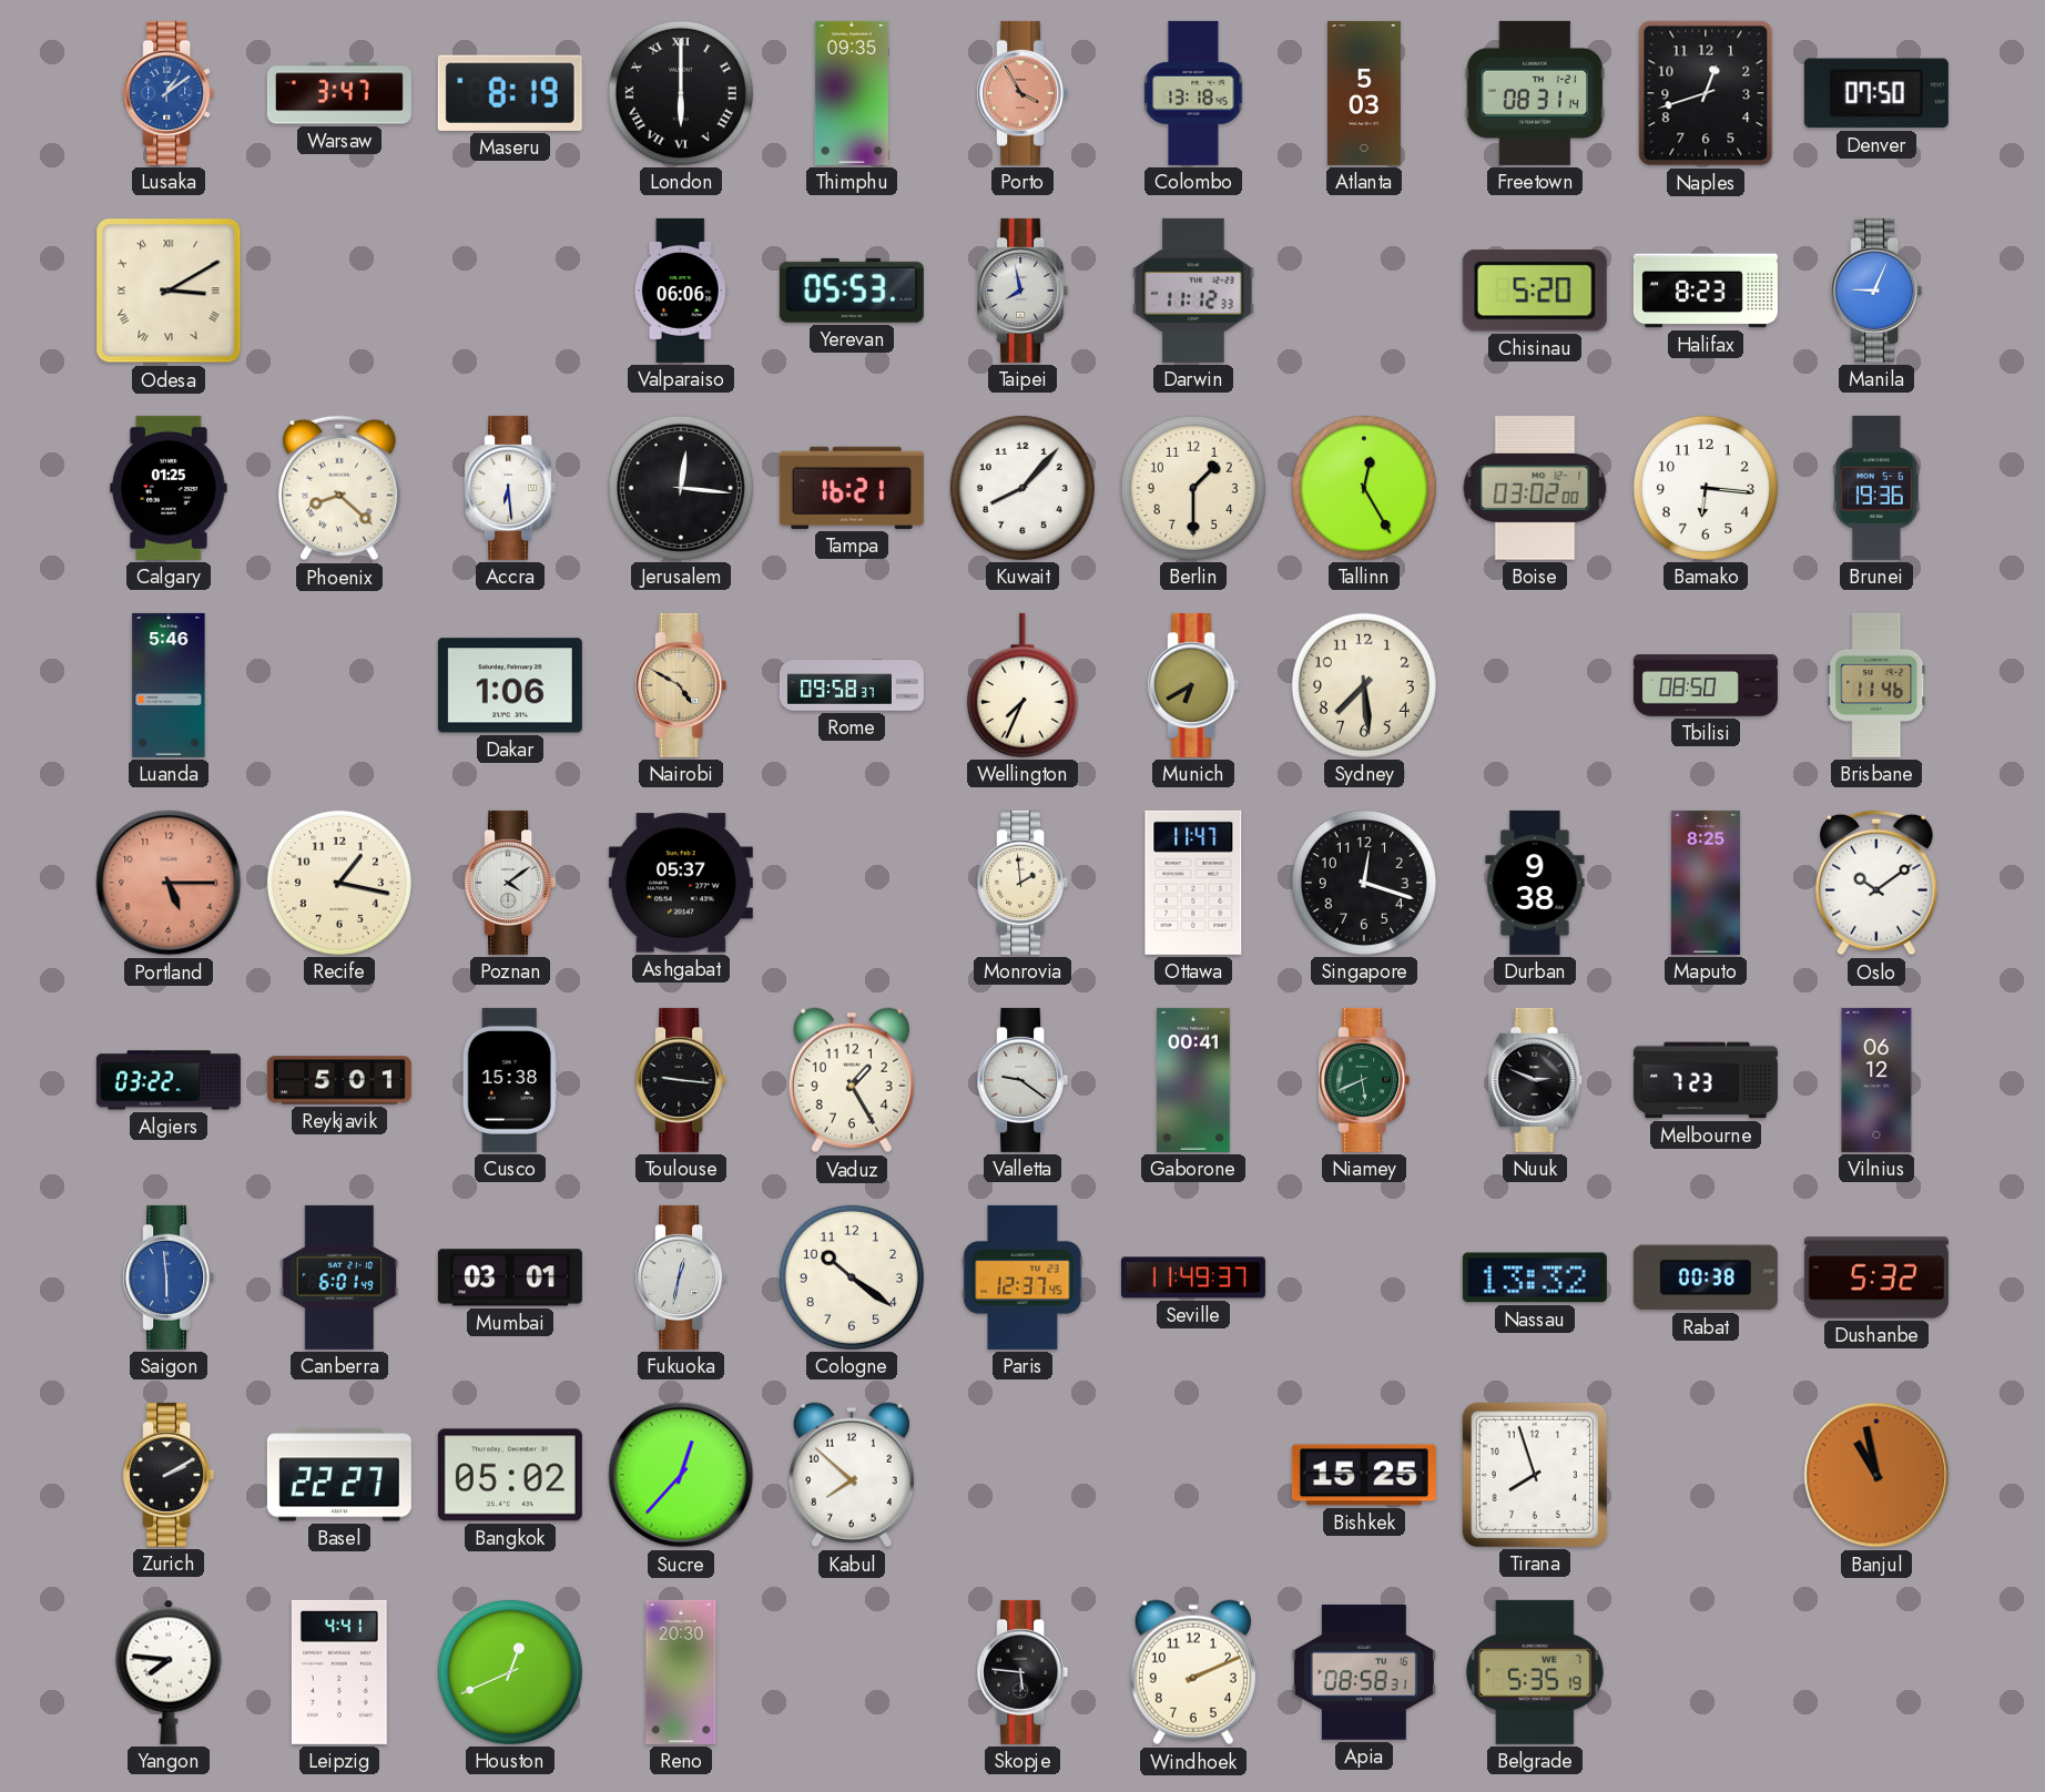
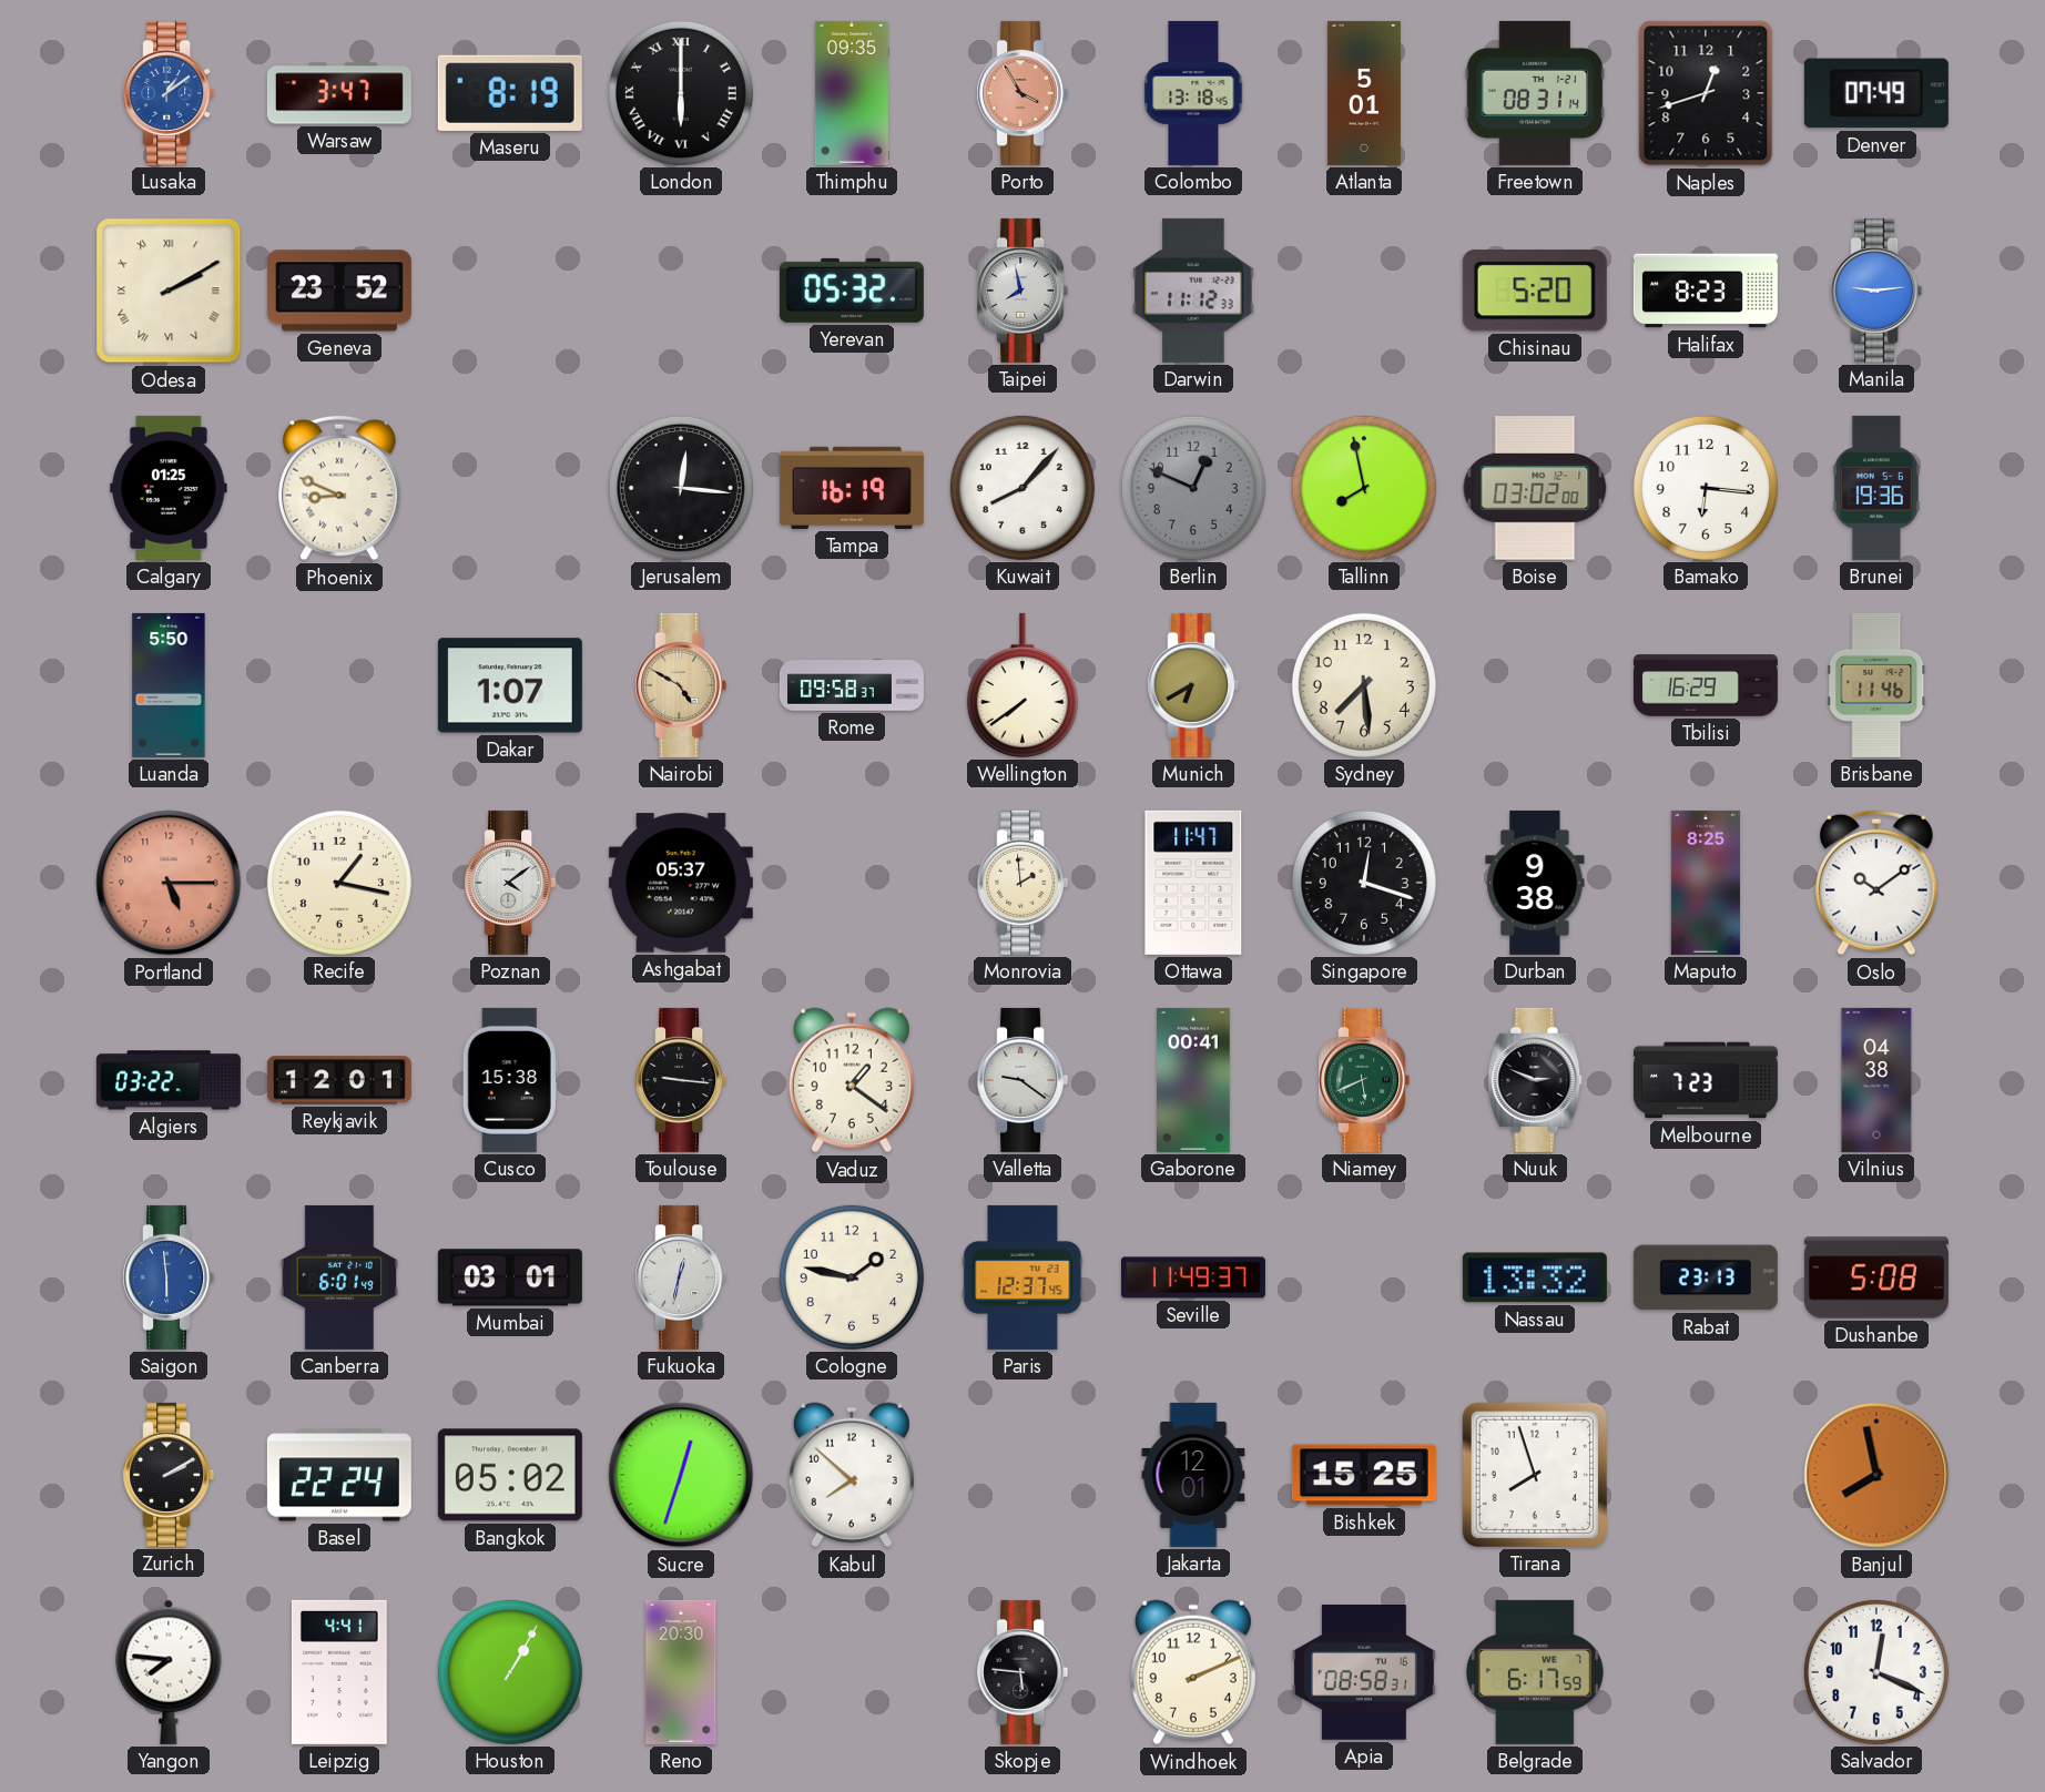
Atlanta: 5:03 -> 5:01 (1364, 93)
Denver: 07:50 -> 07:49 (1876, 93)
Odesa: 3:10 -> 2:10 (169, 291)
Geneva: none -> 23:52 (339, 291)
Valparaiso: 06:06 -> none (681, 291)
Yerevan: 05:53 -> 05:32 (852, 291)
Manila: 9:04 -> 9:14 (1876, 291)
Phoenix: 8:22 -> 8:49 (340, 488)
Accra: 6:29 -> none (510, 488)
Tampa: 16:21 -> 16:19 (852, 488)
Berlin: 1:30 -> 12:49 (1193, 488)
Berlin dial: cream -> grey (1193, 488)
Tallinn: 12:25 -> 7:58 (1364, 488)
Luanda: 5:46 -> 5:50 (169, 685)
Dakar: 1:06 -> 1:07 (510, 685)
Wellington: 7:34 -> 7:39 (1023, 685)
Tbilisi: 08:50 -> 16:29 (1706, 685)
Reykjavik: 5:01 -> 12:01 (339, 1080)
Vaduz: 1:25 -> 1:21 (852, 1080)
Vilnius: 06:12 -> 04:38 (1876, 1080)
Cologne: 10:21 -> 1:47 (852, 1277)
Rabat: 00:38 -> 23:13 (1706, 1277)
Dushanbe: 5:32 -> 5:08 (1876, 1277)
Basel: 22:27 -> 22:24 (339, 1475)
Sucre: 12:37 -> 12:33 (681, 1475)
Jakarta: none -> 12:01 (1193, 1475)
Banjul: 10:58 -> 7:58 (1876, 1475)
Houston: 12:41 -> 1:05 (510, 1672)
Belgrade: 5:35 -> 6:17 (1535, 1672)
Salvador: none -> 12:19 (1876, 1672)
